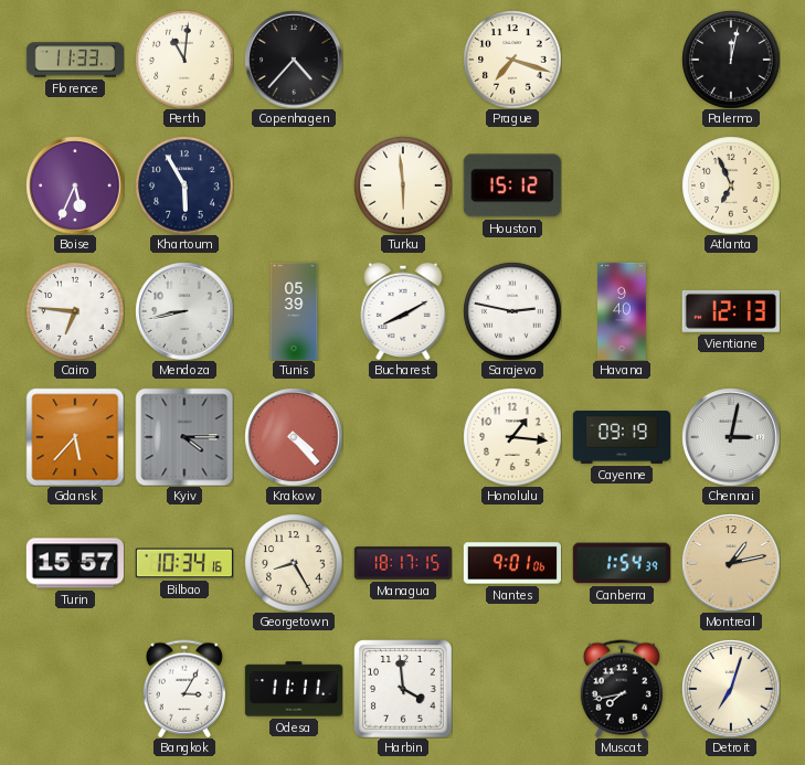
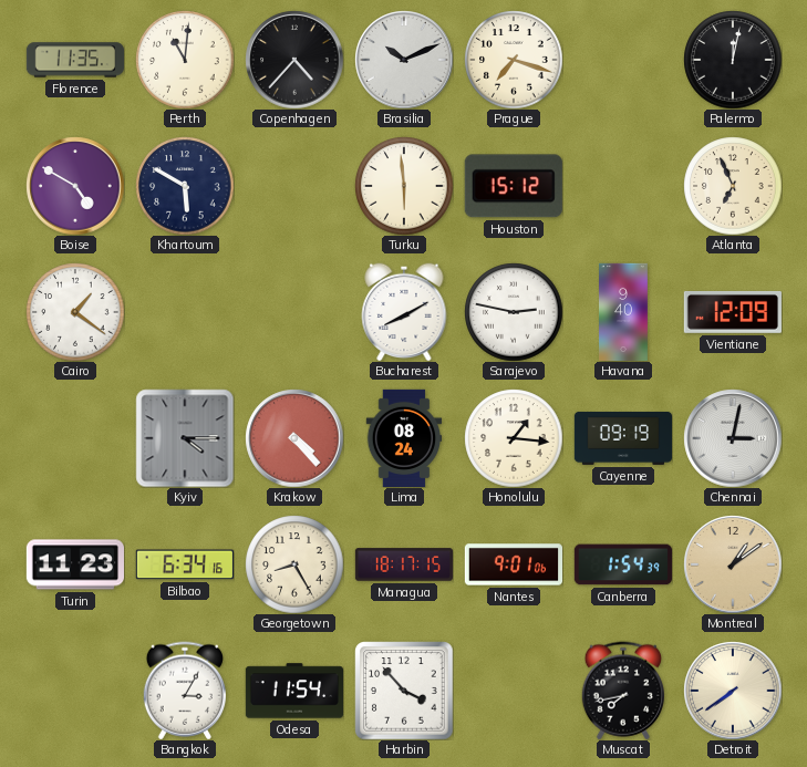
Florence: 11:33 -> 11:35 (74, 60)
Brasilia: none -> 10:11 (404, 60)
Boise: 5:34 -> 4:50 (75, 186)
Khartoum: 5:55 -> 5:50 (185, 186)
Cairo: 6:46 -> 1:21 (75, 312)
Mendoza: 8:43 -> none (184, 311)
Tunis: 05:39 -> none (294, 310)
Vientiane: 12:13 -> 12:09 (733, 312)
Gdansk: 5:37 -> none (75, 437)
Lima: none -> 08:24 (404, 437)
Turin: 15:57 -> 11:23 (74, 564)
Bilbao: 10:34 -> 6:34 (185, 564)
Montreal: 1:13 -> 1:09 (733, 564)
Odesa: 11:11 -> 11:54 (293, 691)
Harbin: 3:59 -> 3:53 (404, 691)
Detroit: 7:03 -> 7:39 (733, 691)
